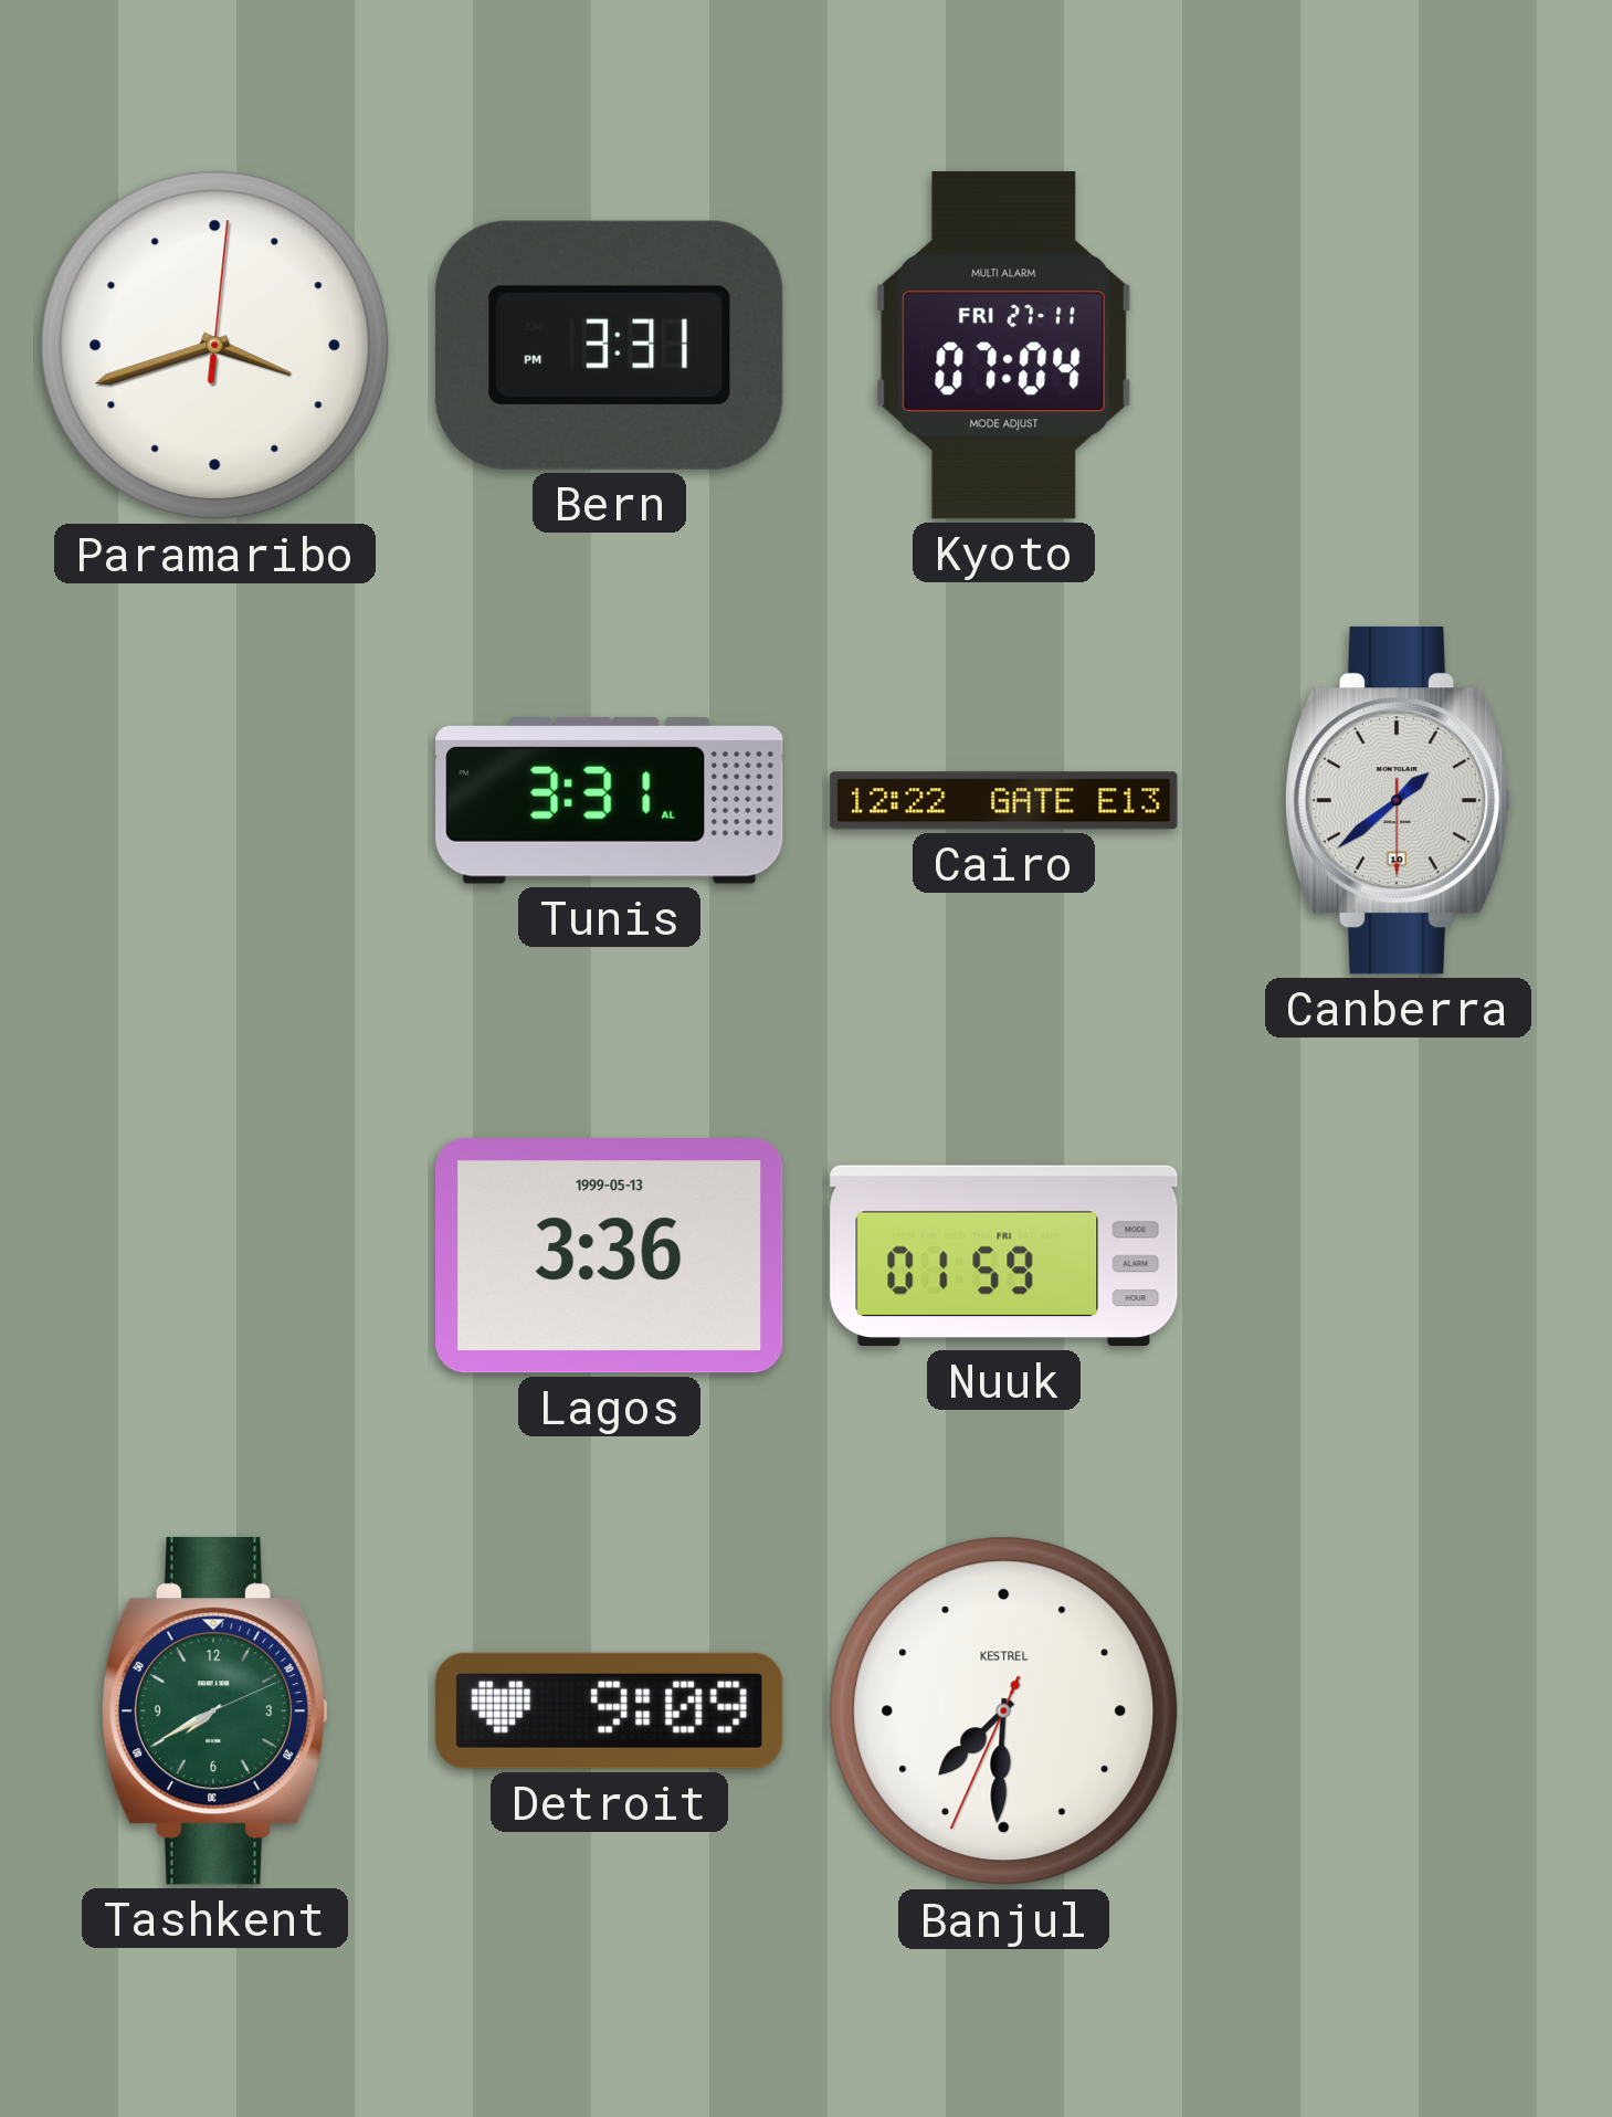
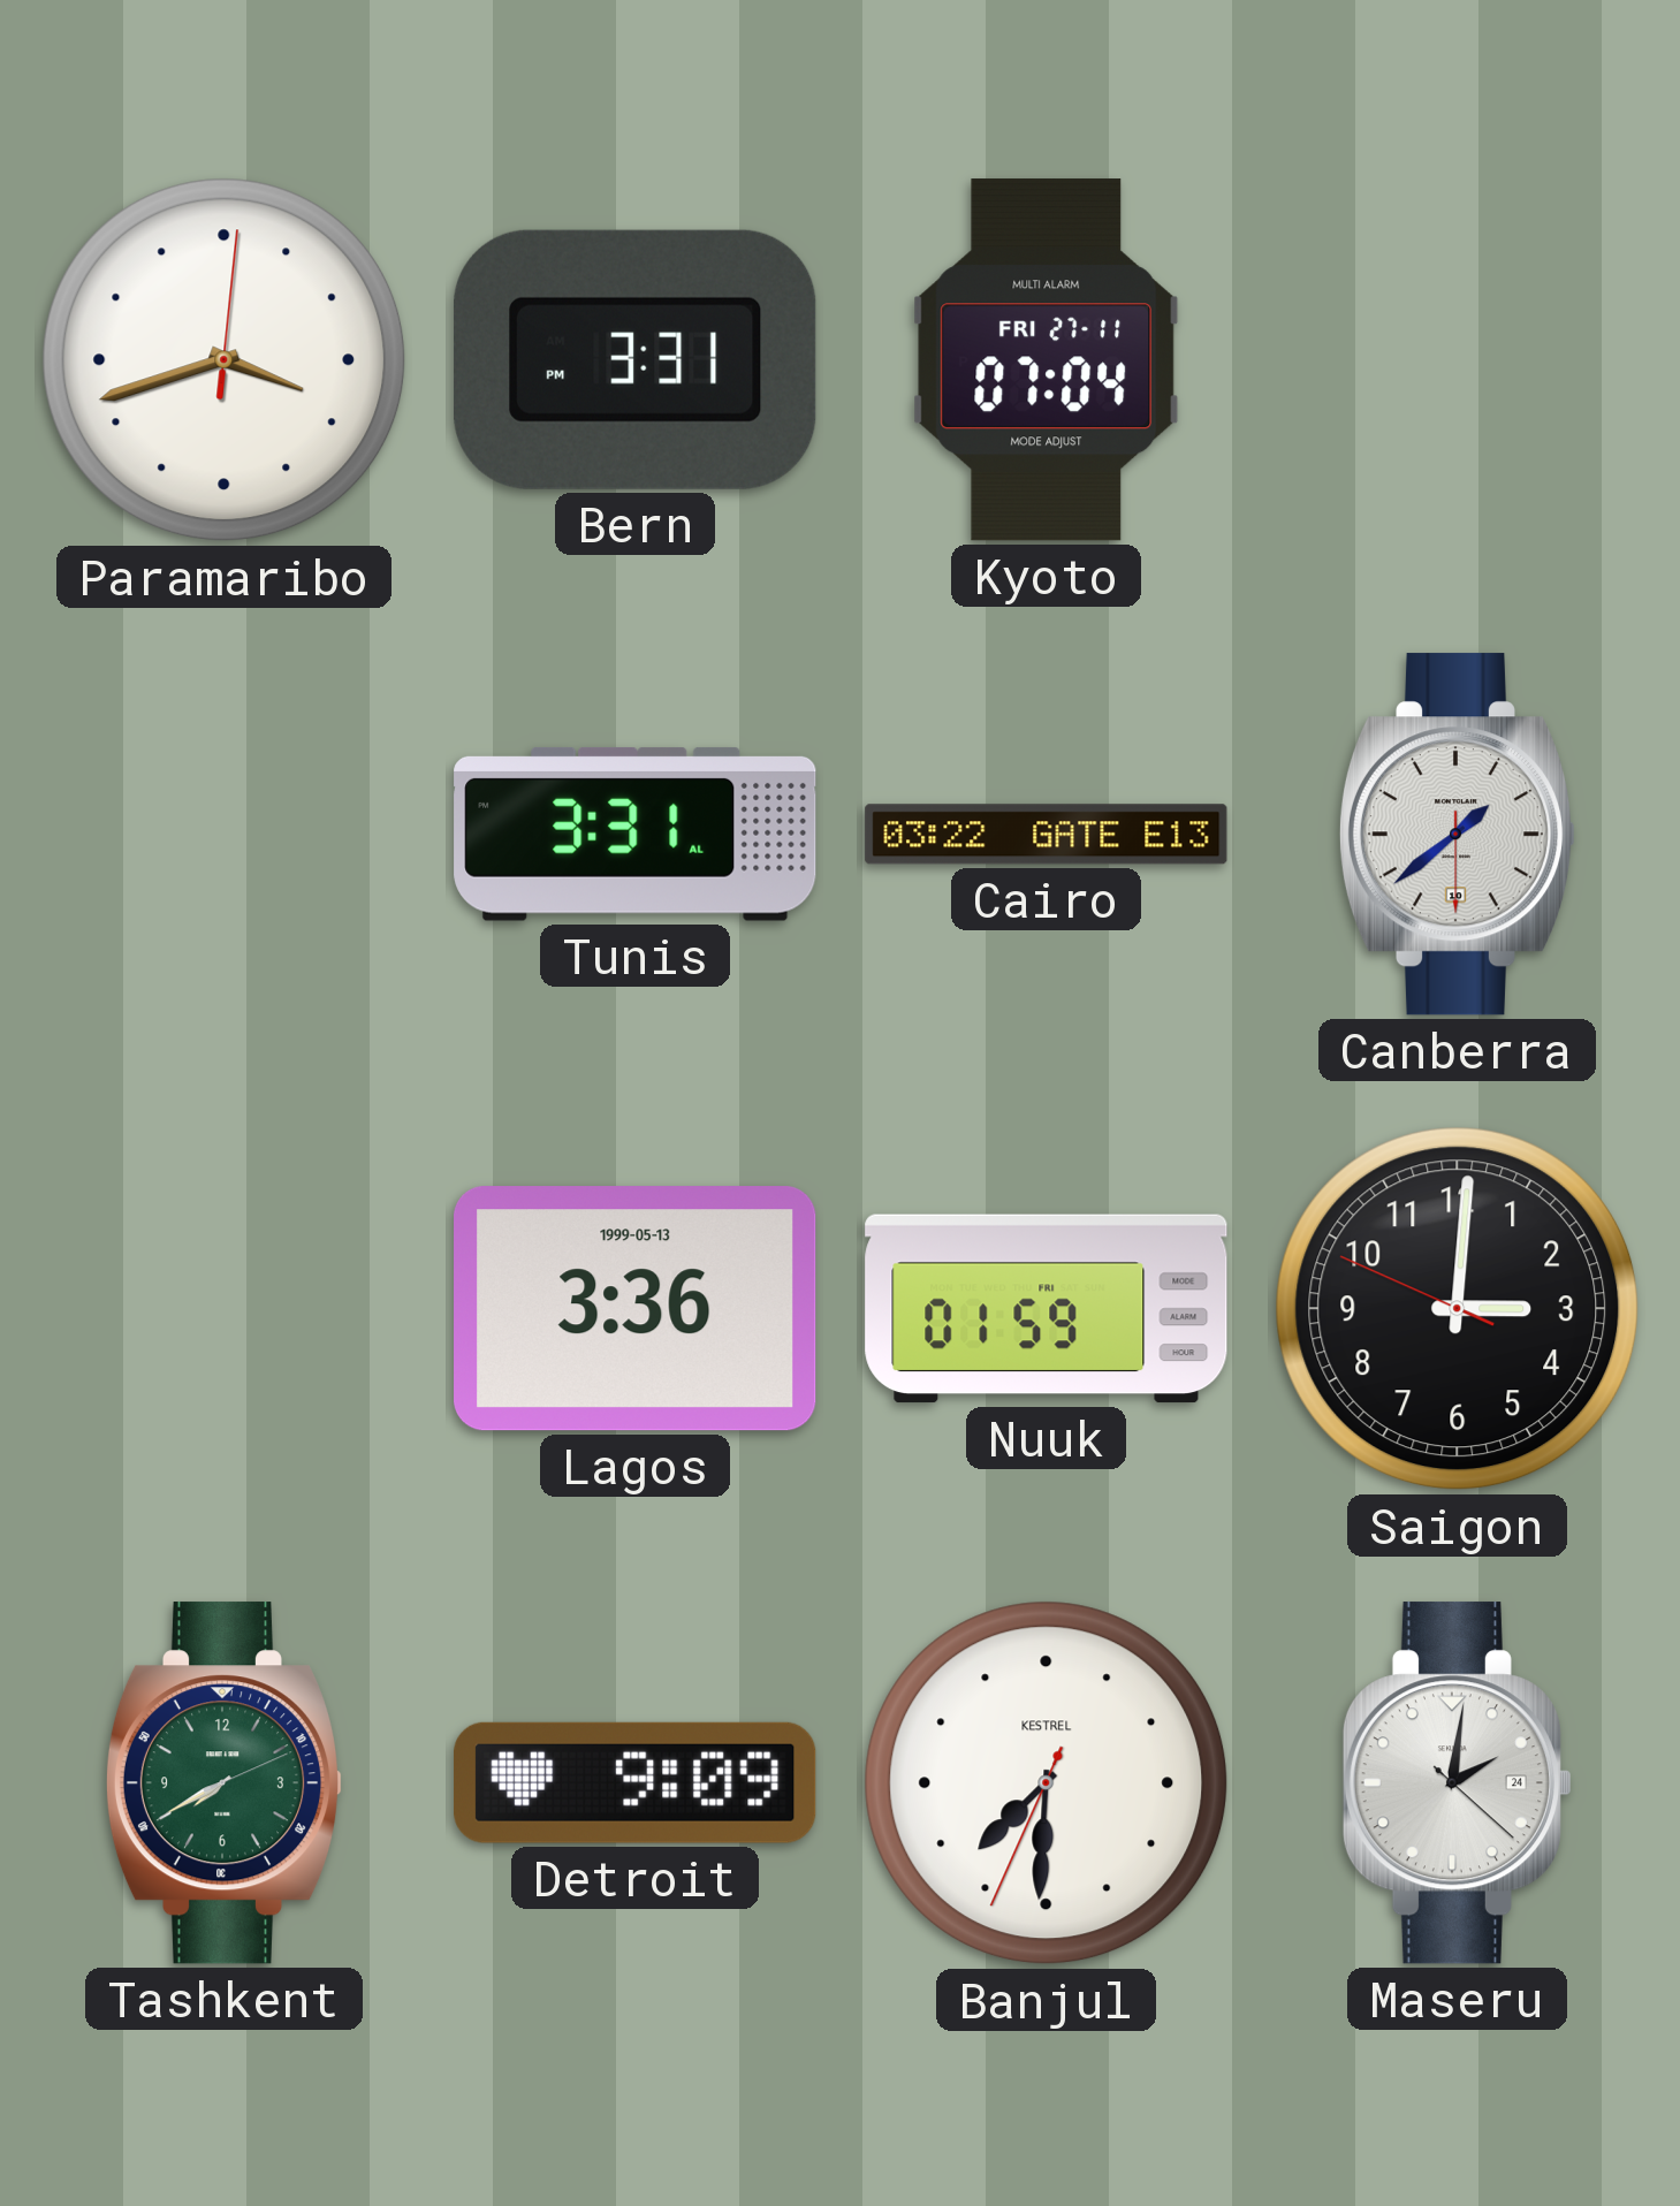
Cairo: 12:22 -> 03:22 (1047, 835)
Saigon: none -> 3:00 (1458, 1309)
Maseru: none -> 2:01 (1457, 1783)
